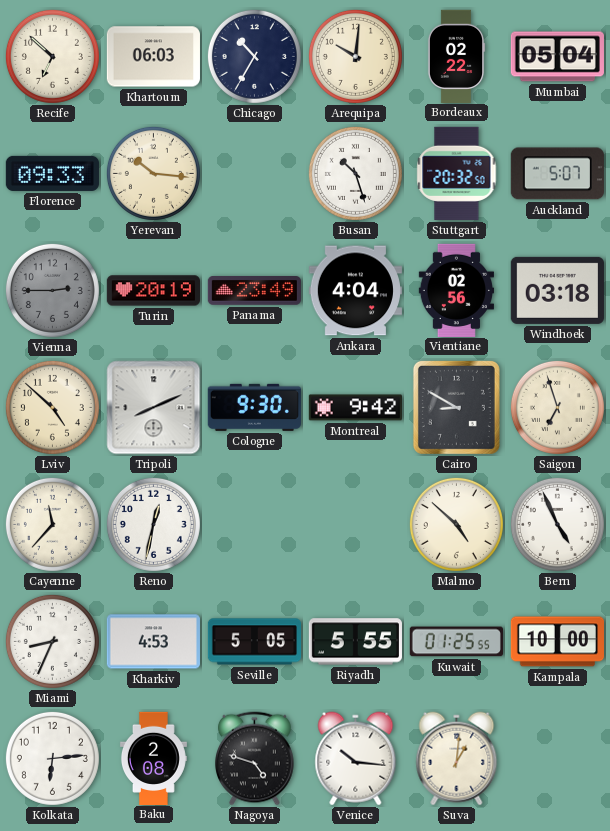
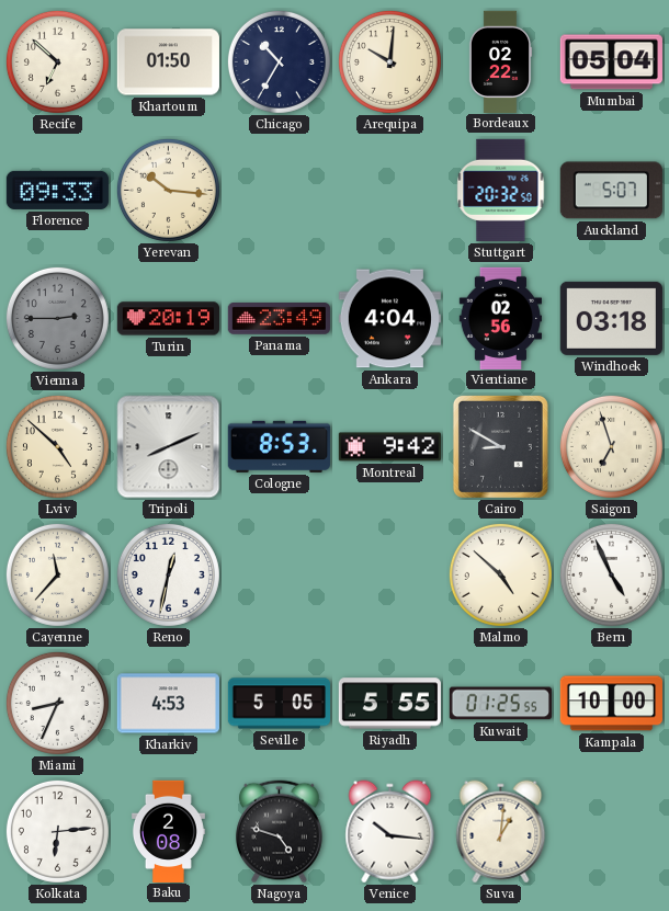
Khartoum: 06:03 -> 01:50 (168, 62)
Busan: 10:27 -> none (355, 173)
Cologne: 9:30 -> 8:53 (279, 446)
